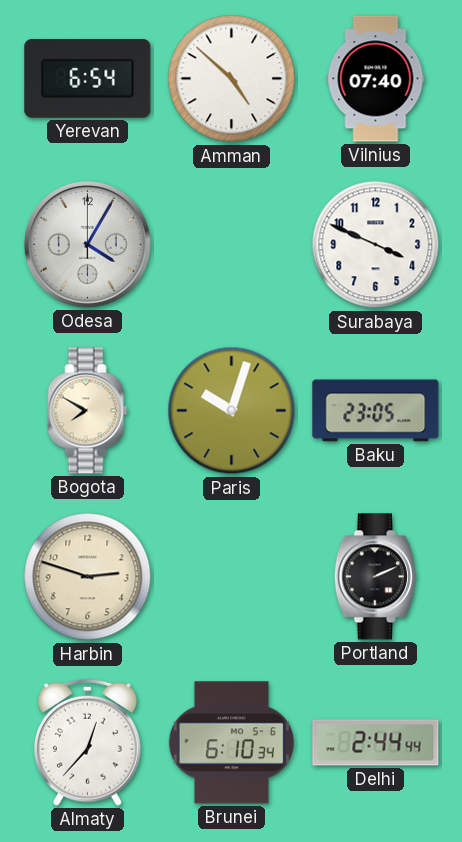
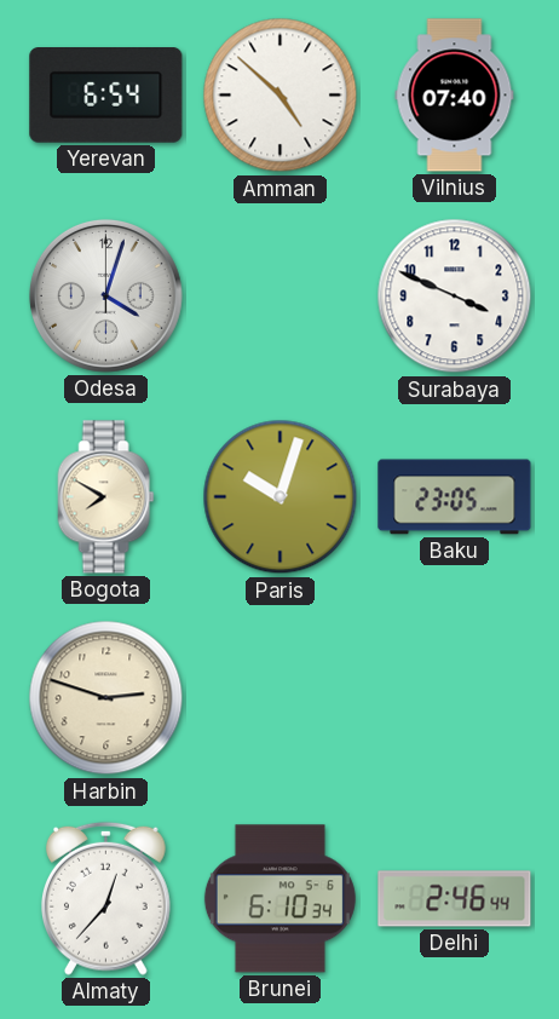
Odesa: 4:05 -> 4:03 (105, 295)
Portland: 2:11 -> none (375, 577)
Delhi: 2:44 -> 2:46 (455, 899)
